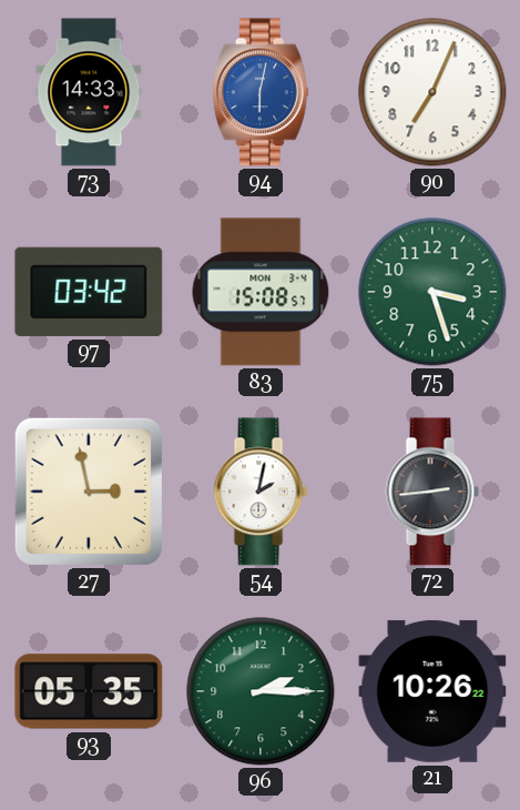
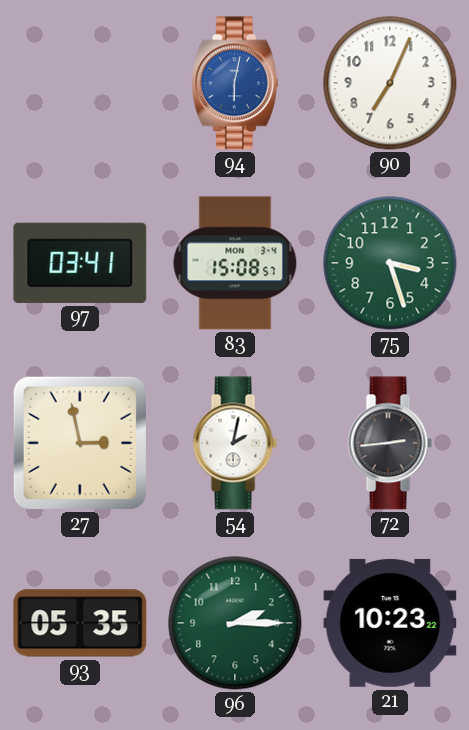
73: 14:33 -> none (89, 92)
97: 03:42 -> 03:41 (80, 263)
21: 10:26 -> 10:23 (390, 623)
